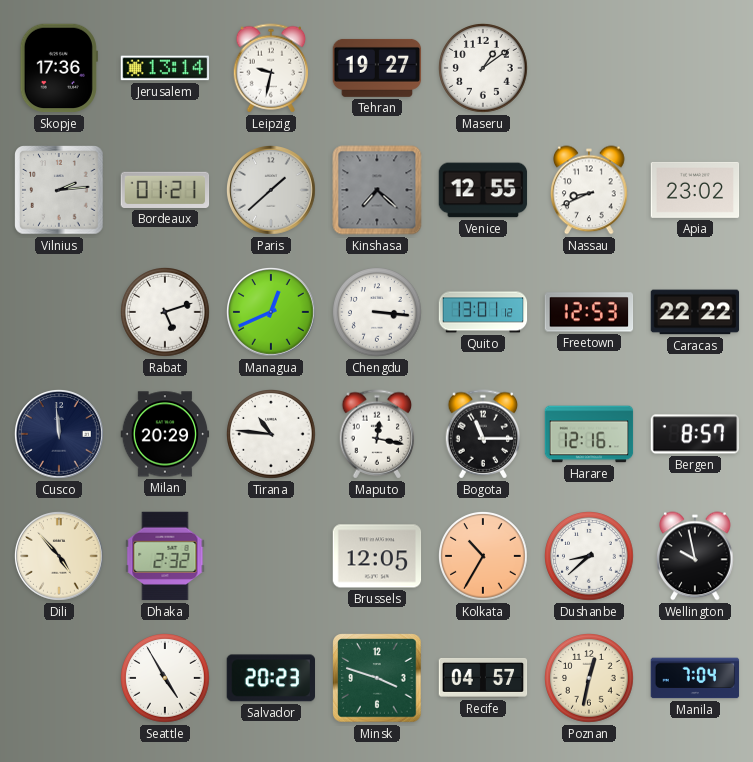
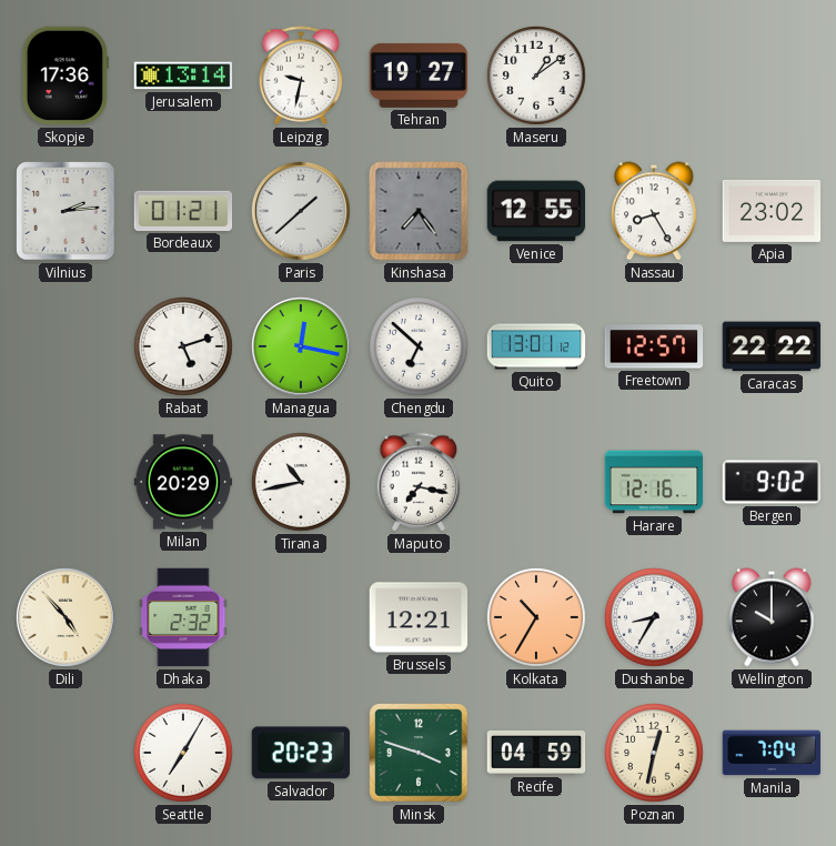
Kinshasa: 7:22 -> 7:24 (419, 211)
Nassau: 8:41 -> 8:25 (654, 211)
Managua: 12:41 -> 12:17 (301, 346)
Chengdu: 3:16 -> 6:52 (419, 348)
Freetown: 12:53 -> 12:57 (654, 346)
Cusco: 11:59 -> none (59, 434)
Tirana: 10:46 -> 10:43 (301, 483)
Maputo: 12:17 -> 7:17 (419, 482)
Bogota: 11:15 -> none (483, 434)
Bergen: 8:57 -> 9:02 (772, 482)
Brussels: 12:05 -> 12:21 (419, 617)
Dushanbe: 8:38 -> 8:35 (654, 618)
Wellington: 9:58 -> 10:00 (772, 617)
Seattle: 4:55 -> 7:05 (183, 754)
Recife: 04:57 -> 04:59 (536, 753)
